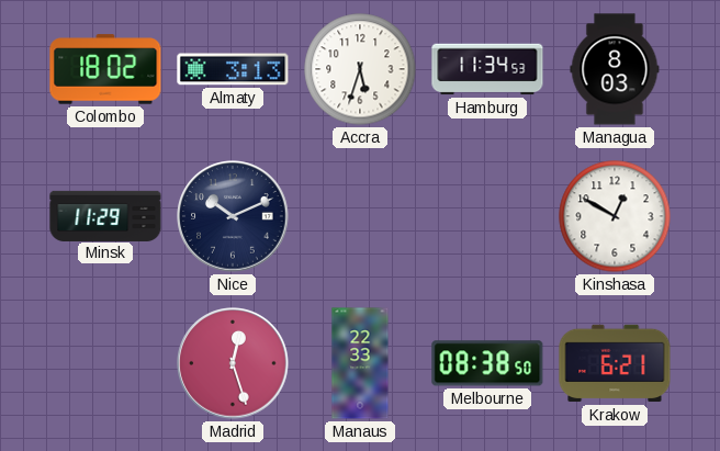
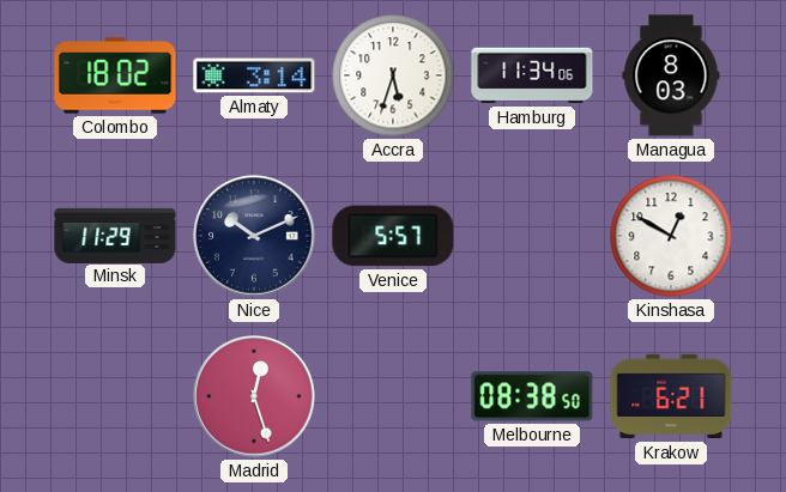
Almaty: 3:13 -> 3:14 (254, 75)
Hamburg: 11:34:53 -> 11:34:06 (532, 75)
Venice: none -> 5:57 (393, 236)
Manaus: 22:33 -> none (360, 363)
